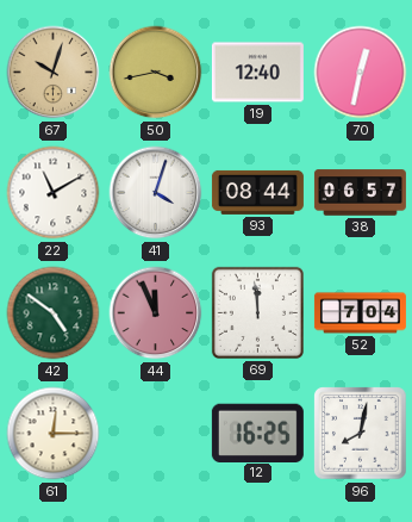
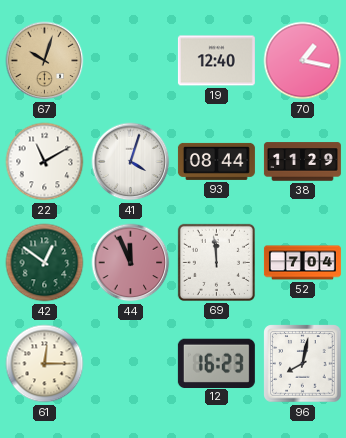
50: 3:43 -> none (156, 73)
70: 12:32 -> 1:17 (303, 61)
38: 06:57 -> 11:29 (302, 162)
42: 4:51 -> 12:51 (45, 263)
12: 16:25 -> 16:23 (216, 363)
